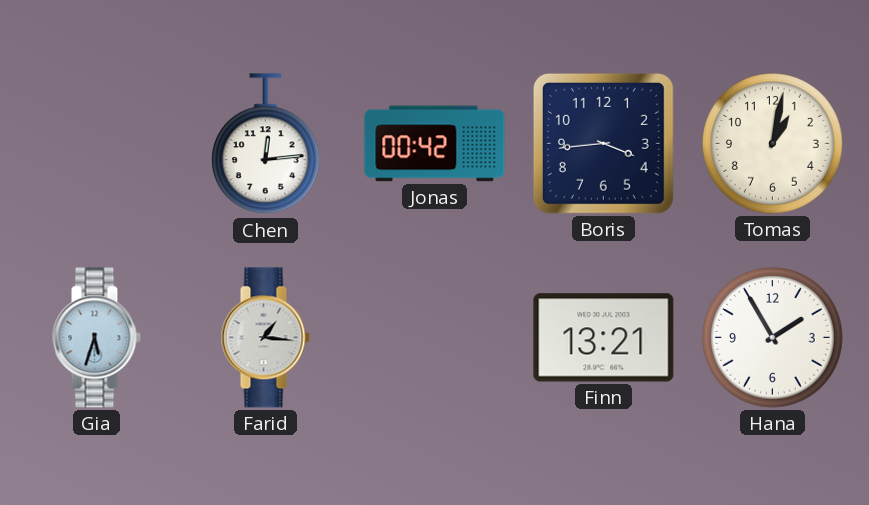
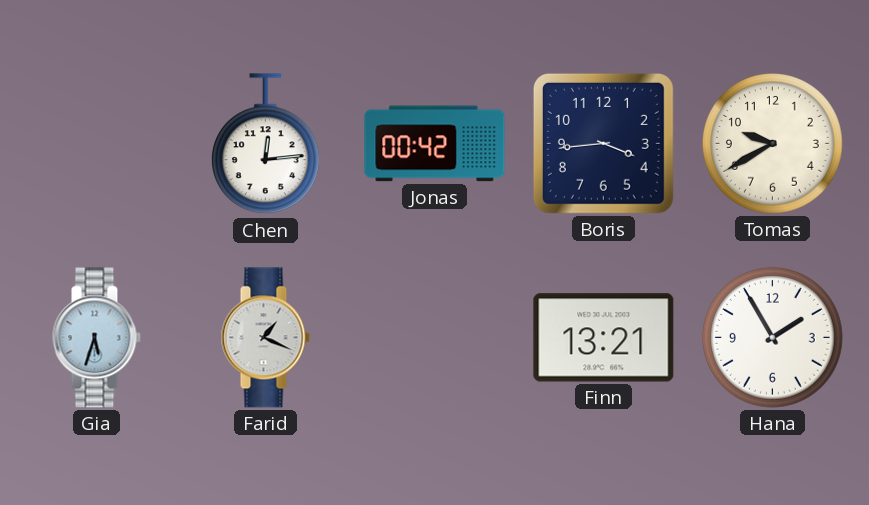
Tomas: 1:02 -> 9:40 (773, 144)
Farid: 1:16 -> 1:19 (265, 338)
